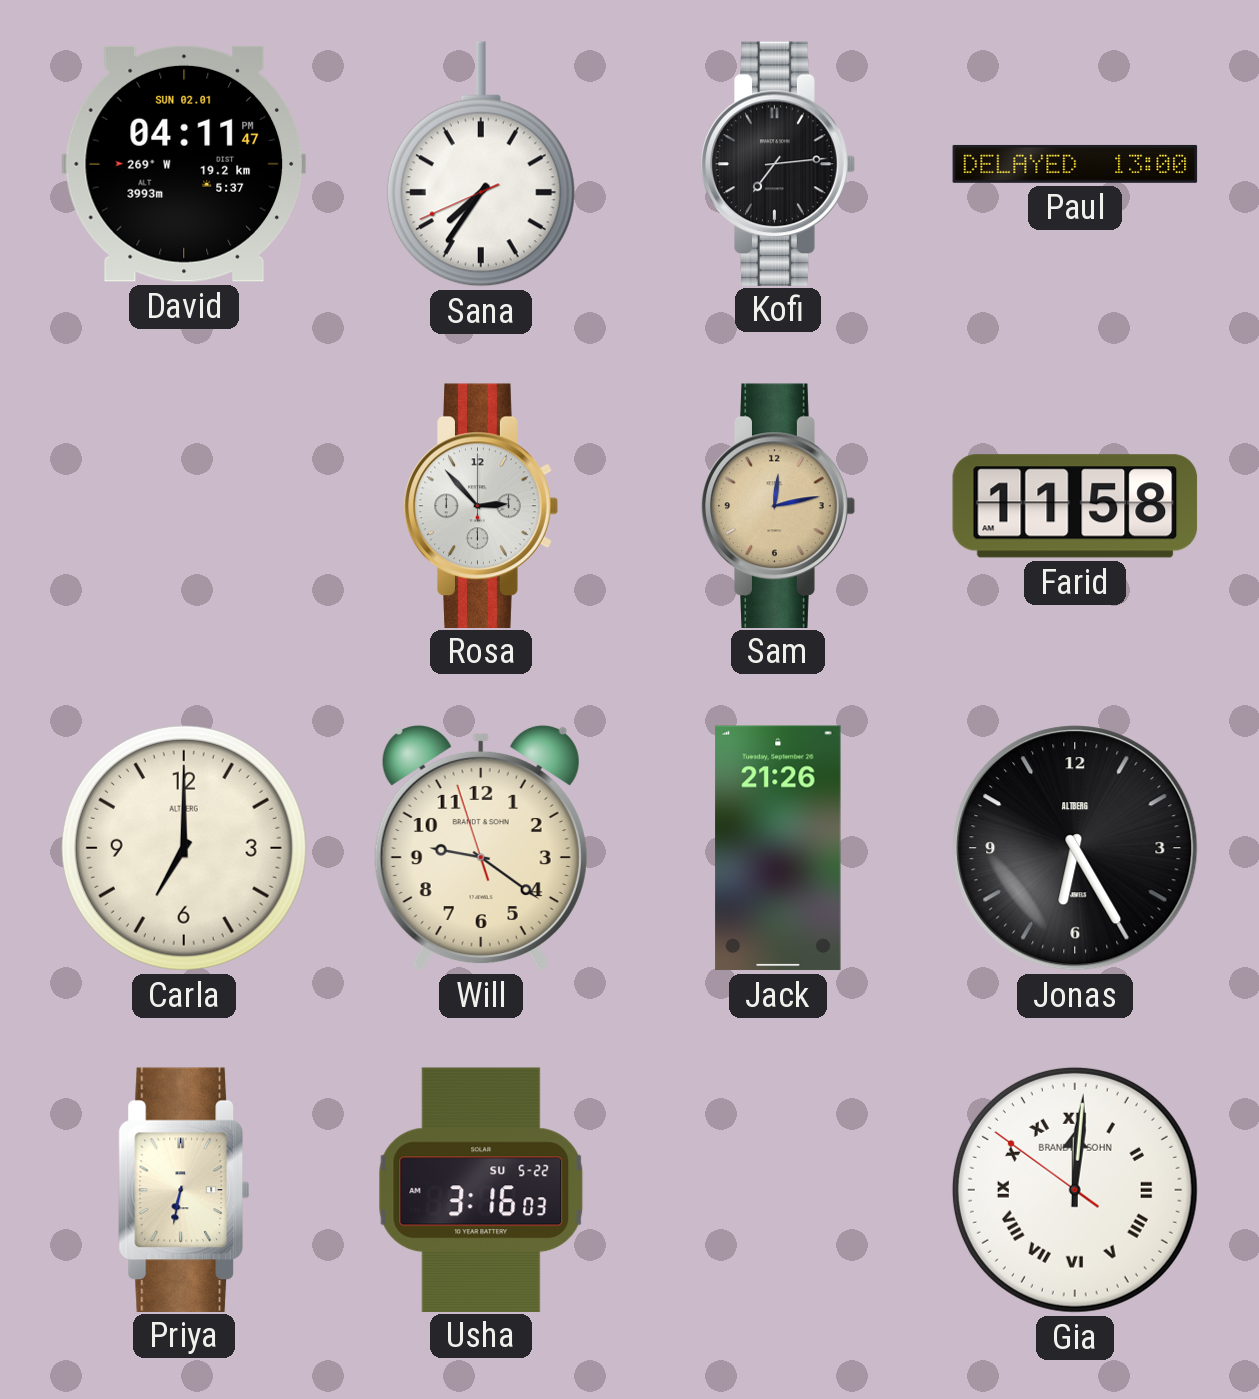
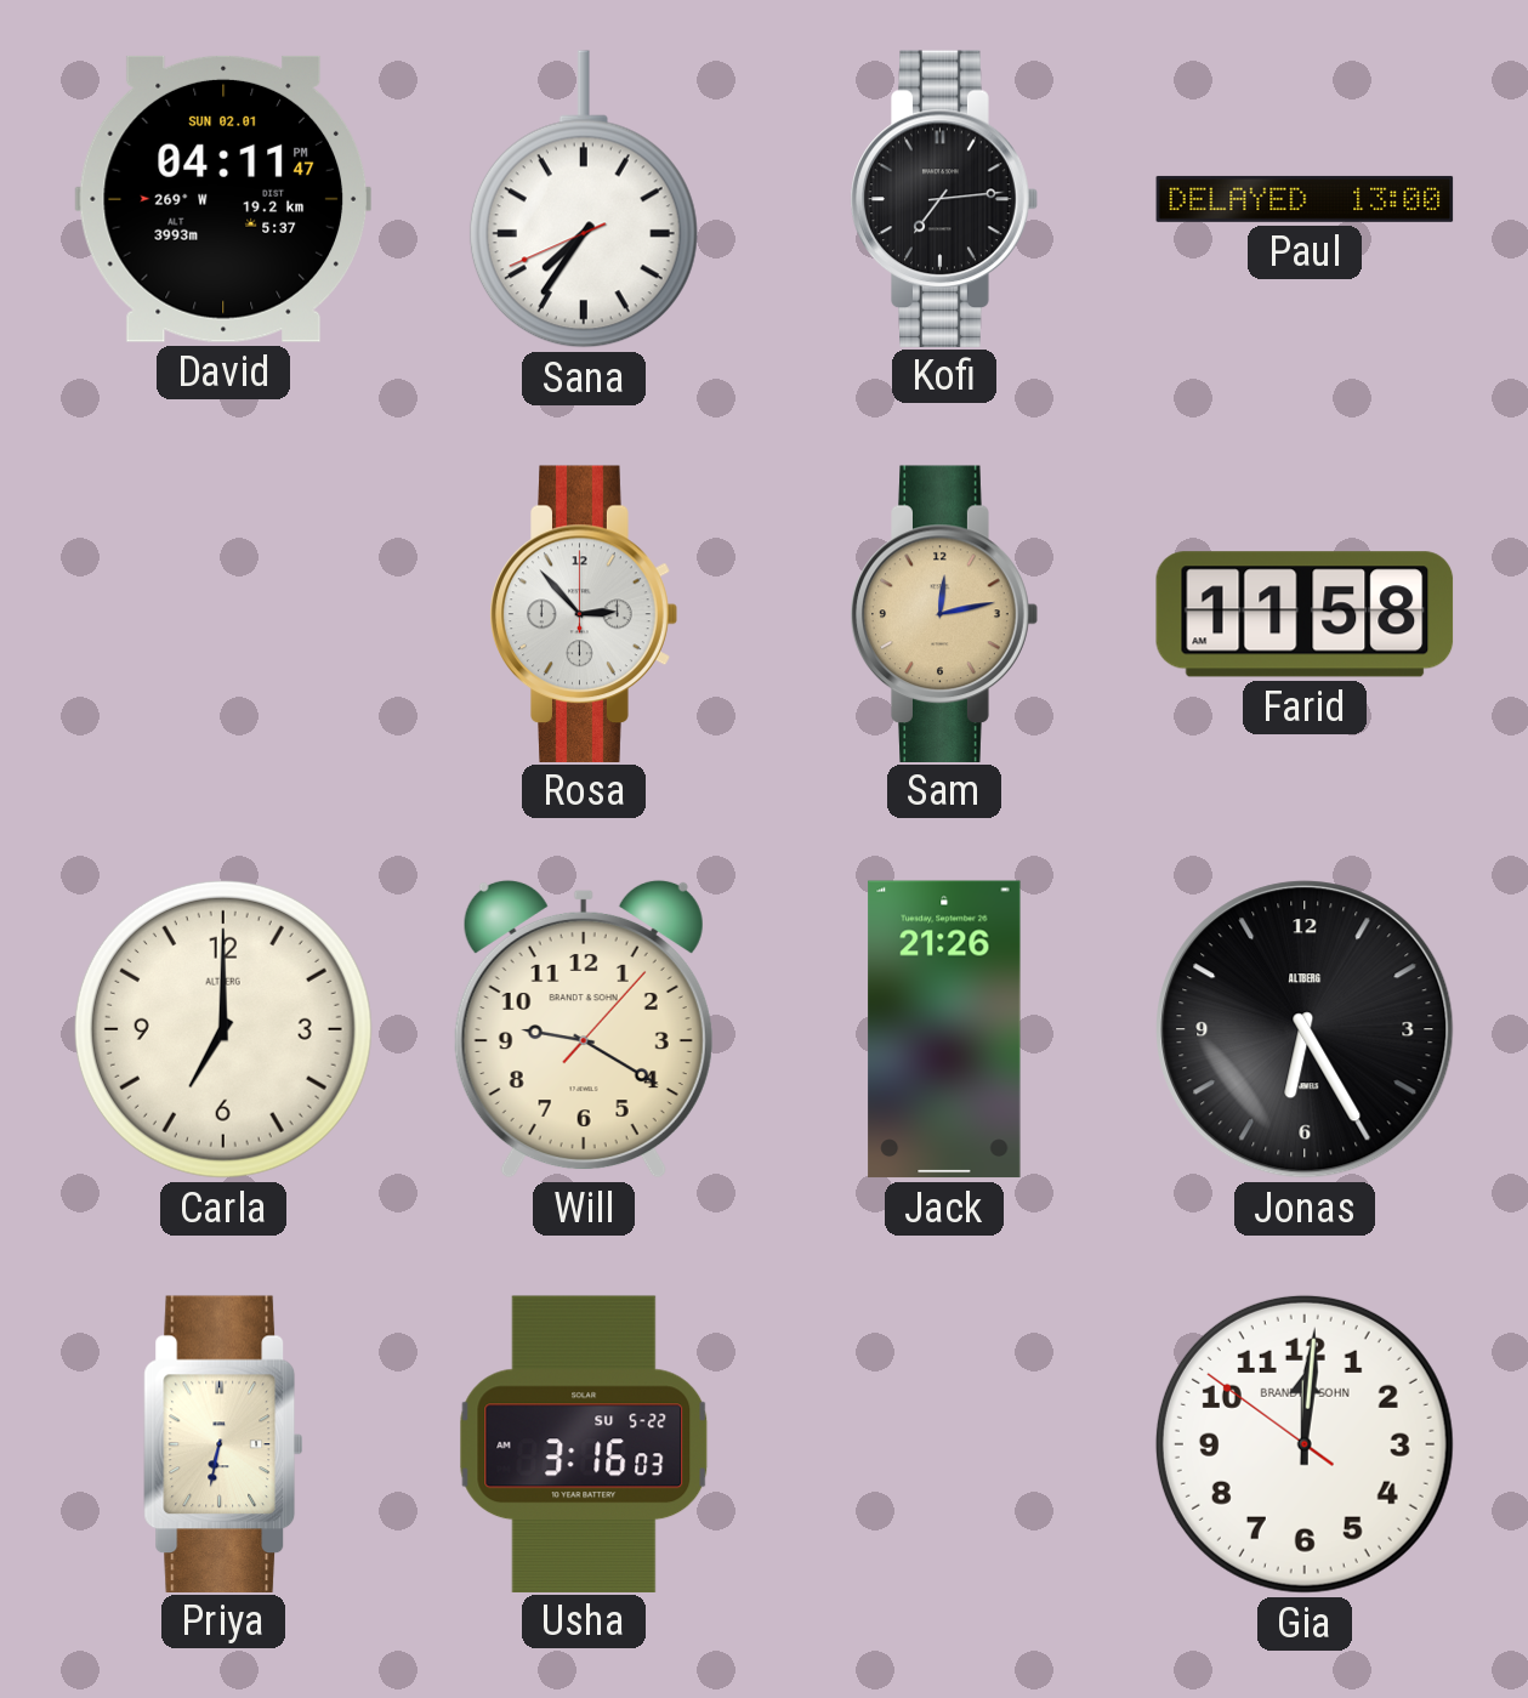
Will: 9:20:57 -> 9:20:07 (584, 1029)
Gia numerals: Roman -> Arabic (1305, 1444)
